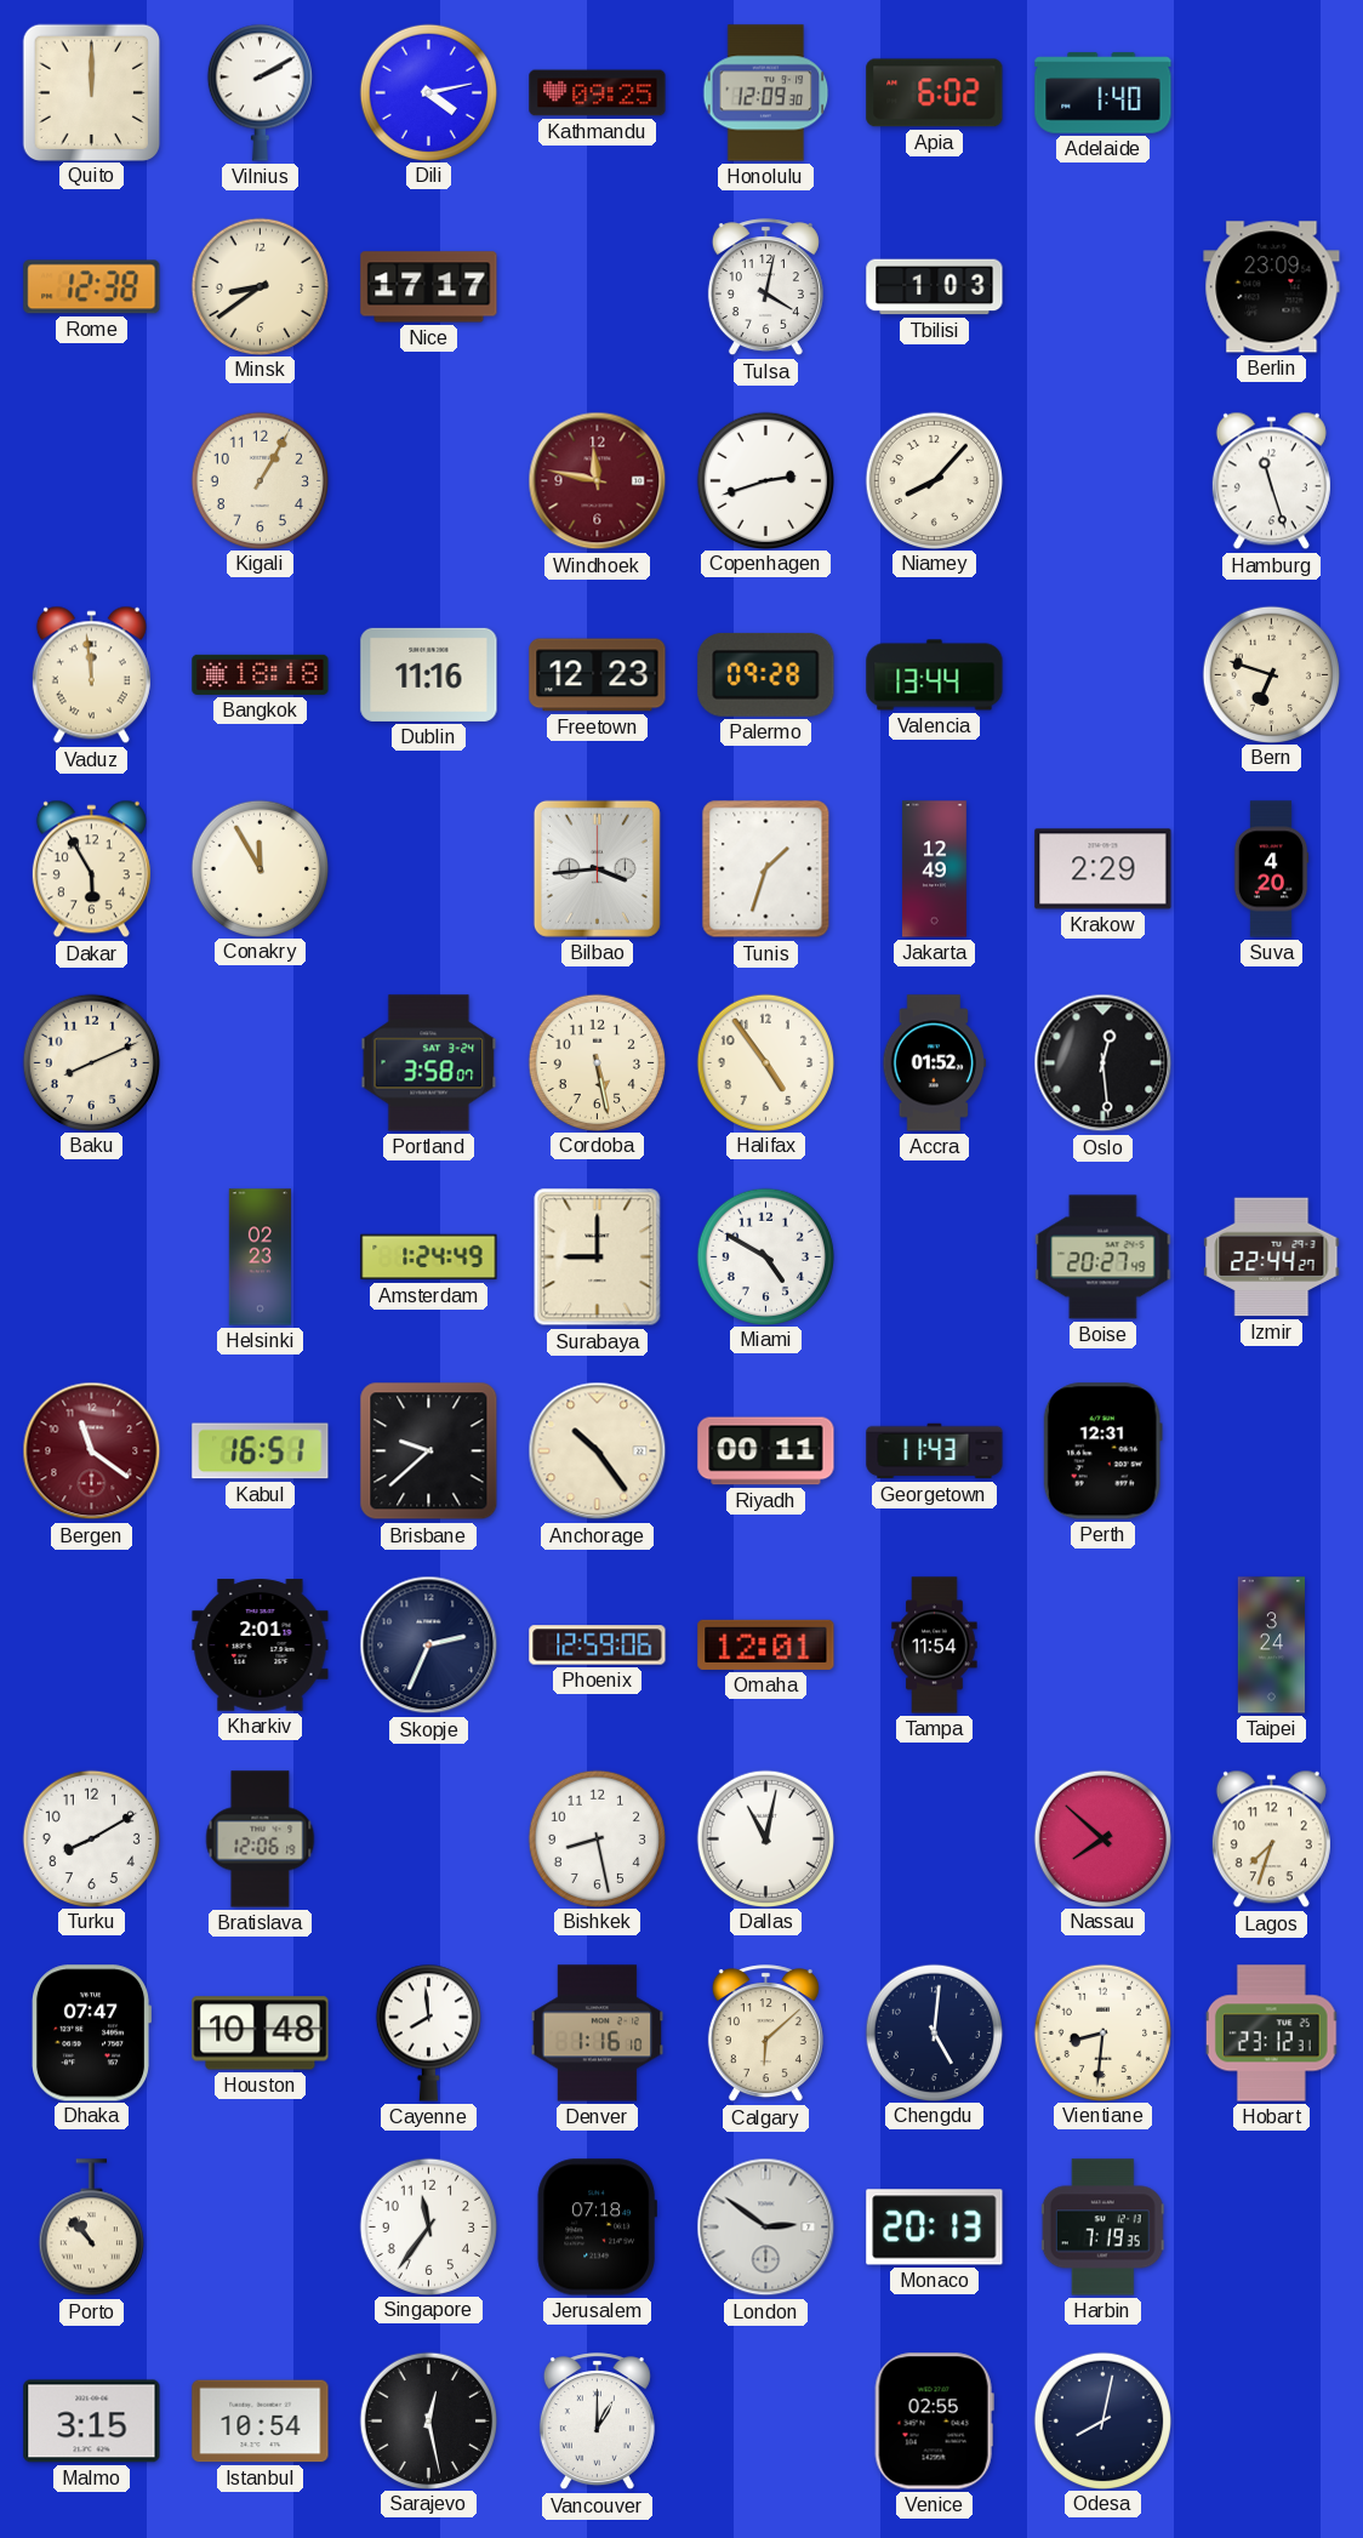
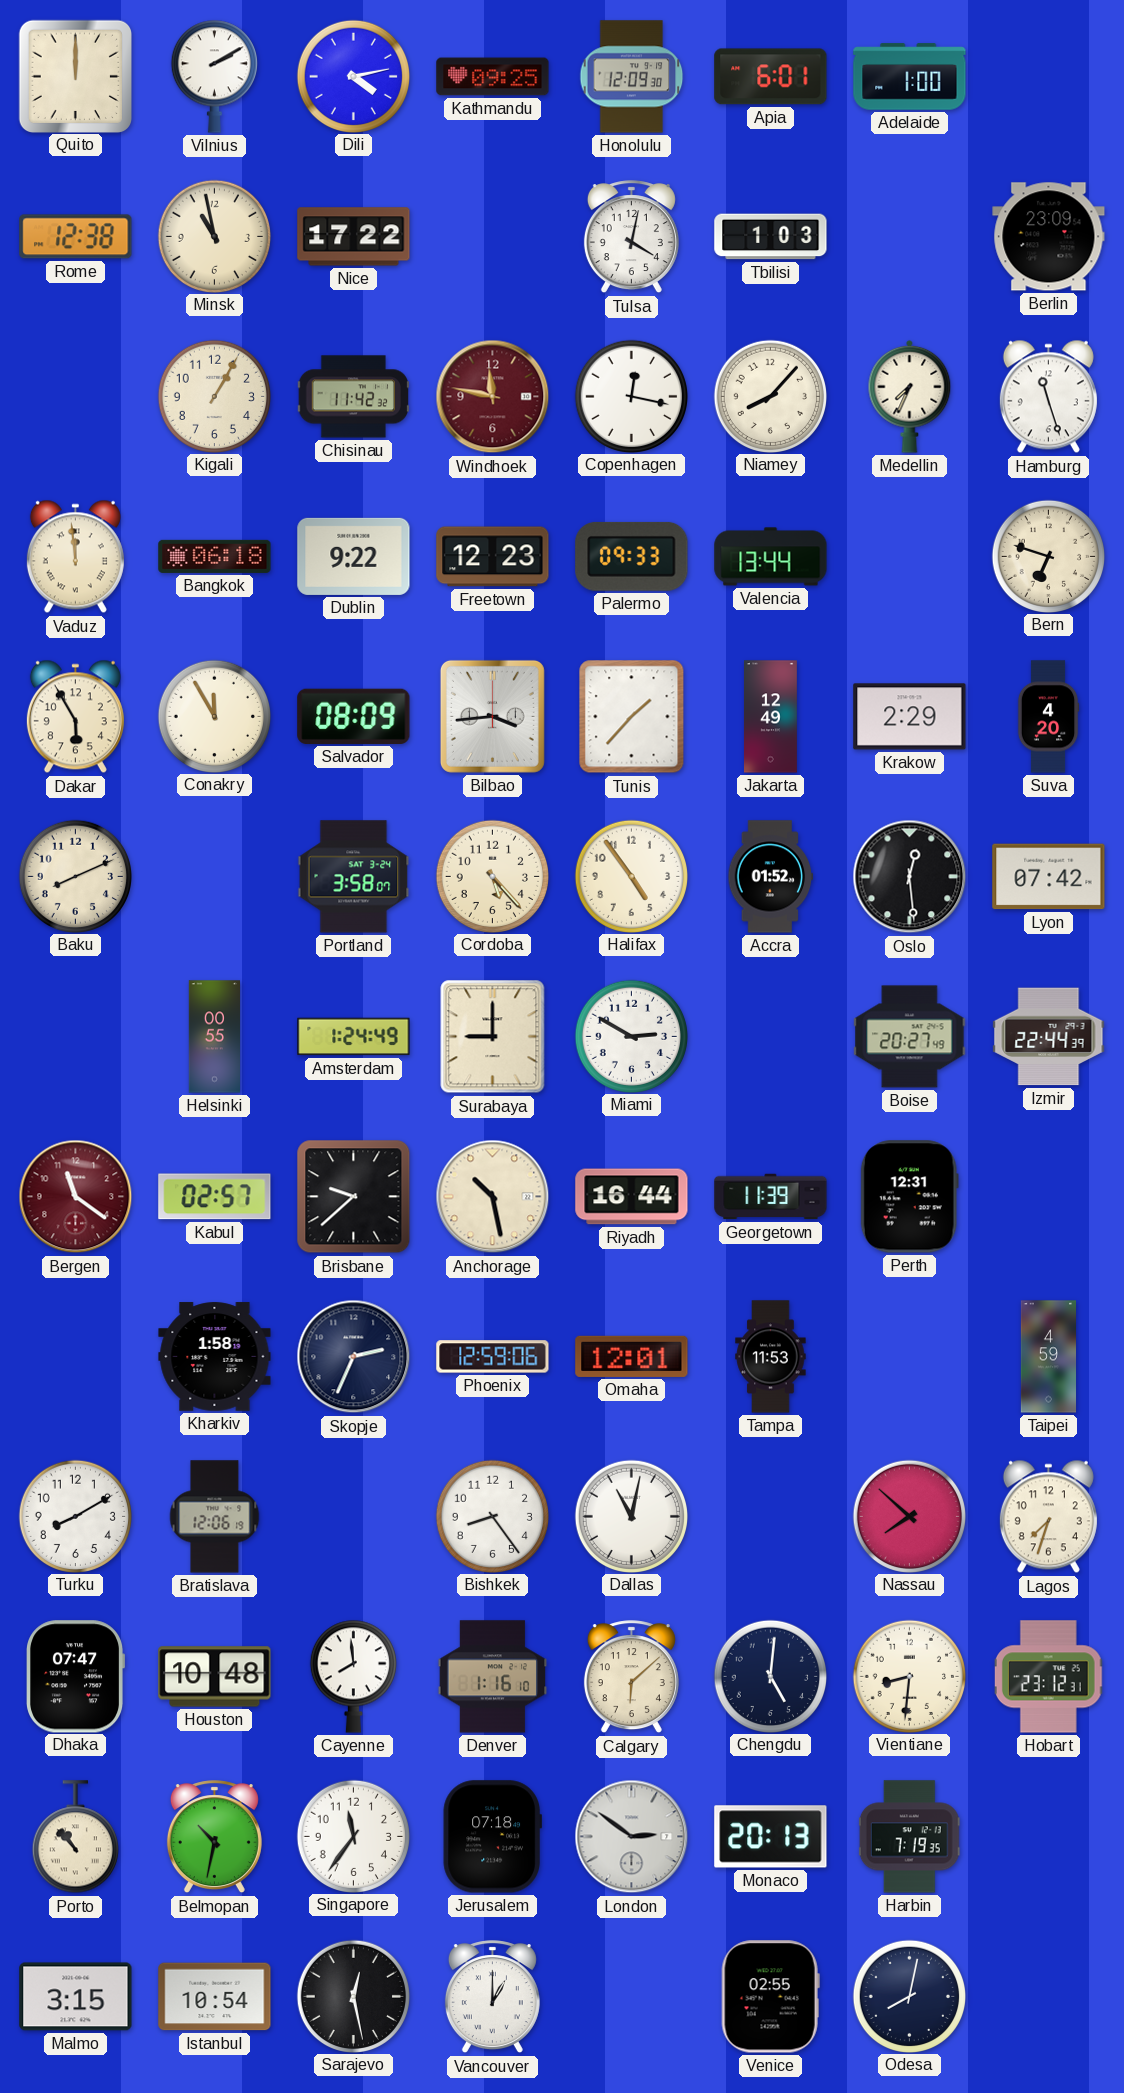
Apia: 6:02 -> 6:01 (771, 77)
Adelaide: 1:40 -> 1:00 (910, 77)
Minsk: 8:39 -> 10:58 (214, 236)
Nice: 17:17 -> 17:22 (354, 237)
Chisinau: none -> 11:42 (353, 397)
Copenhagen: 2:42 -> 12:17 (631, 396)
Medellin: none -> 7:34 (910, 396)
Bangkok: 18:18 -> 06:18 (215, 556)
Dublin: 11:16 -> 9:22 (354, 556)
Palermo: 09:28 -> 09:33 (632, 556)
Salvador: none -> 08:09 (354, 716)
Tunis: 1:33 -> 1:37 (632, 717)
Cordoba: 5:28 -> 5:23 (492, 876)
Lyon: none -> 07:42 (1049, 877)
Helsinki: 02:23 -> 00:55 (214, 1037)
Miami: 4:50 -> 2:50 (631, 1036)
Izmir: 22:44:27 -> 22:44:39 (1049, 1037)
Kabul: 16:51 -> 02:57 (215, 1197)
Anchorage: 10:24 -> 10:28 (493, 1197)
Riyadh: 00:11 -> 16:44 (632, 1197)
Georgetown: 11:43 -> 11:39 (771, 1197)
Kharkiv: 2:01 -> 1:58 (215, 1357)
Tampa: 11:54 -> 11:53 (771, 1357)
Taipei: 3:24 -> 4:59 (1049, 1357)
Bishkek: 8:28 -> 8:24 (492, 1516)
Belmopan: none -> 10:32 (214, 1837)
